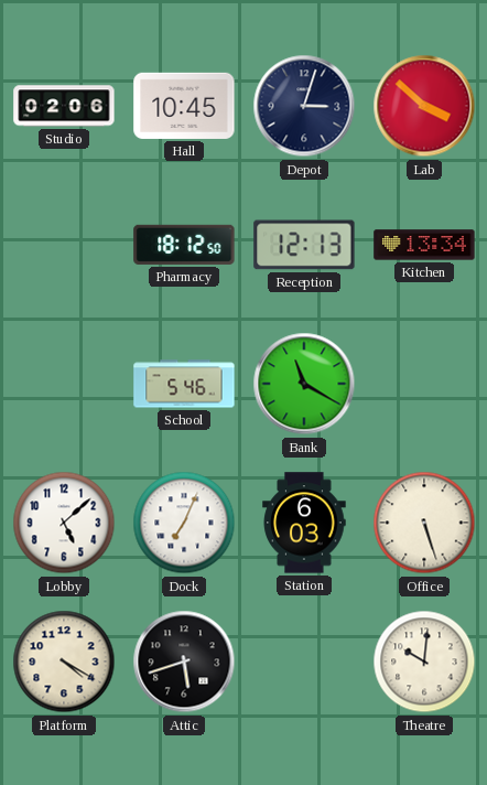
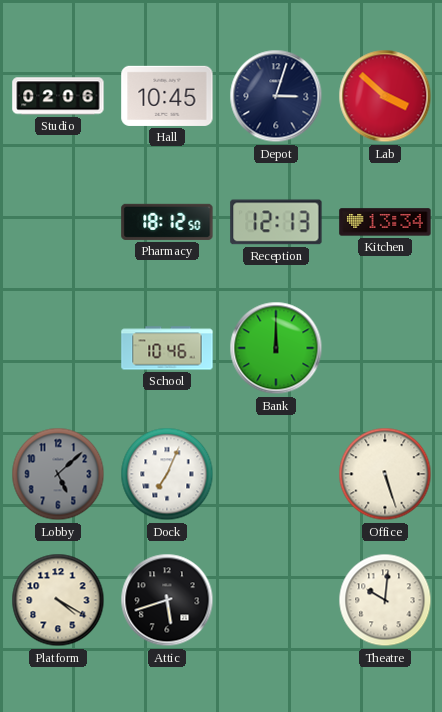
School: 5:46 -> 10:46 (167, 348)
Bank: 11:20 -> 12:00 (276, 348)
Lobby dial: white -> grey (58, 474)
Station: 6:03 -> none (304, 523)
